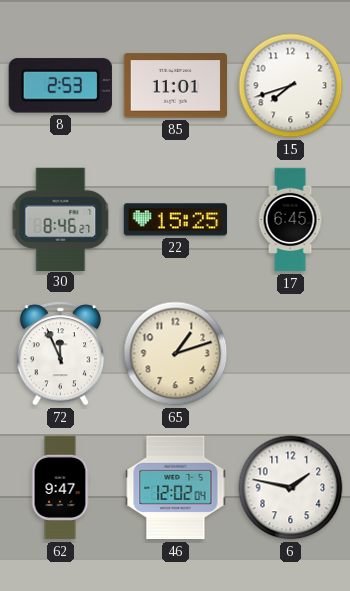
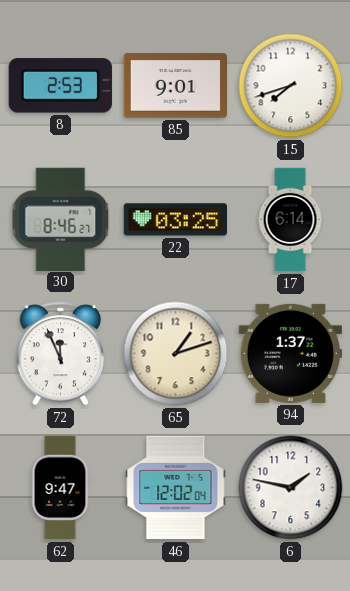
85: 11:01 -> 9:01 (175, 86)
22: 15:25 -> 03:25 (175, 220)
17: 6:45 -> 6:14 (290, 220)
94: none -> 1:37 (290, 353)
